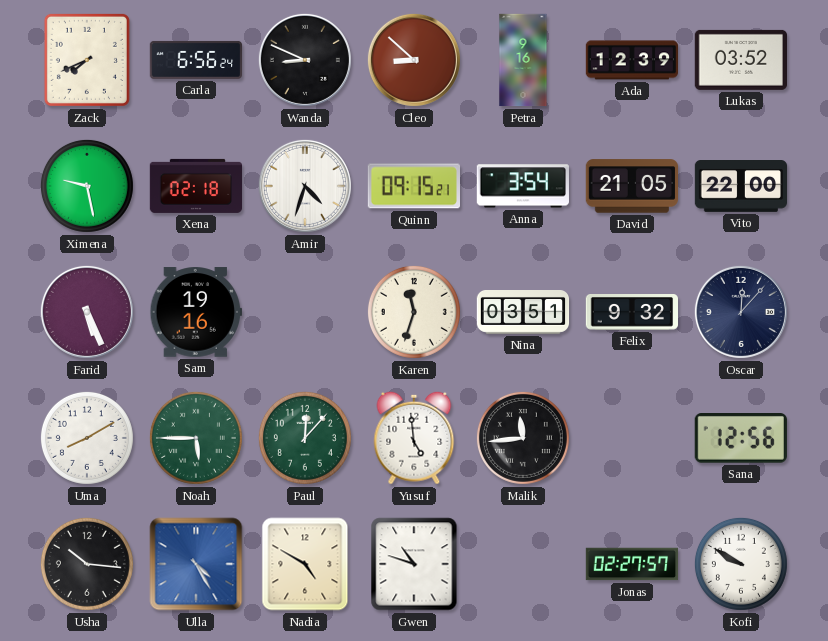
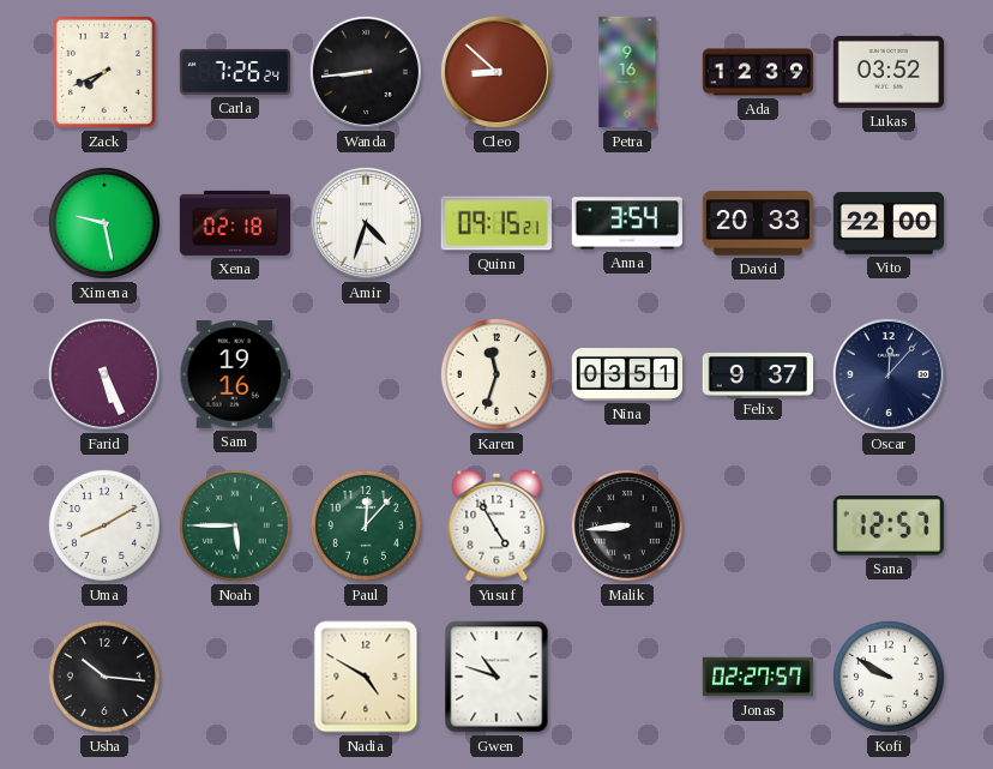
Carla: 6:56 -> 7:26 (235, 72)
Wanda: 8:49 -> 8:44 (366, 72)
David: 21:05 -> 20:33 (757, 223)
Felix: 9:32 -> 9:37 (758, 376)
Yusuf: 4:59 -> 4:55 (496, 525)
Malik: 11:44 -> 8:44 (627, 525)
Sana: 12:56 -> 12:57 (889, 527)
Ulla: 4:25 -> none (196, 564)
